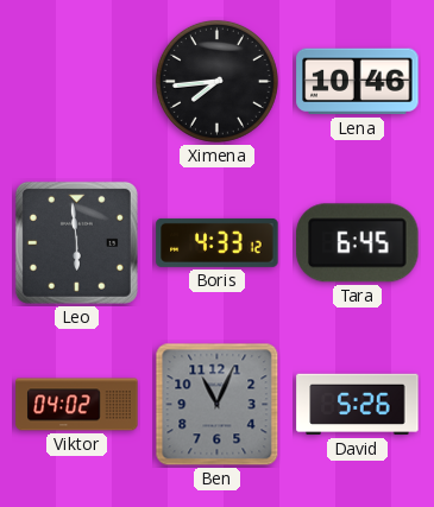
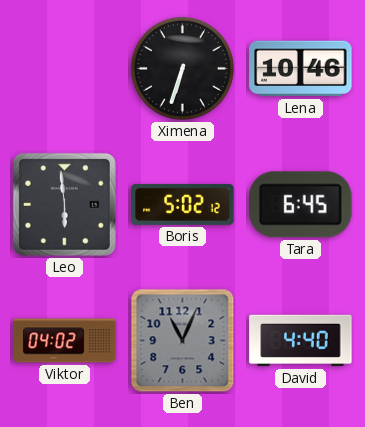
Ximena: 7:44 -> 6:33 (182, 68)
Boris: 4:33 -> 5:02 (183, 204)
David: 5:26 -> 4:40 (301, 341)
